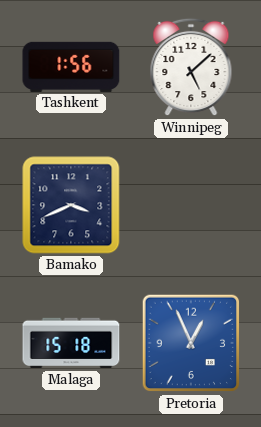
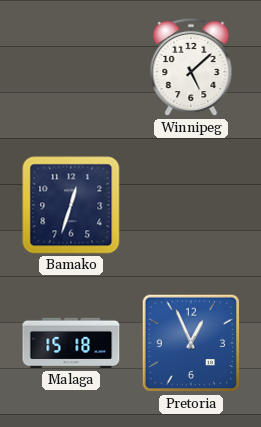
Tashkent: 1:56 -> none (71, 67)
Bamako: 3:41 -> 12:33 (71, 205)
